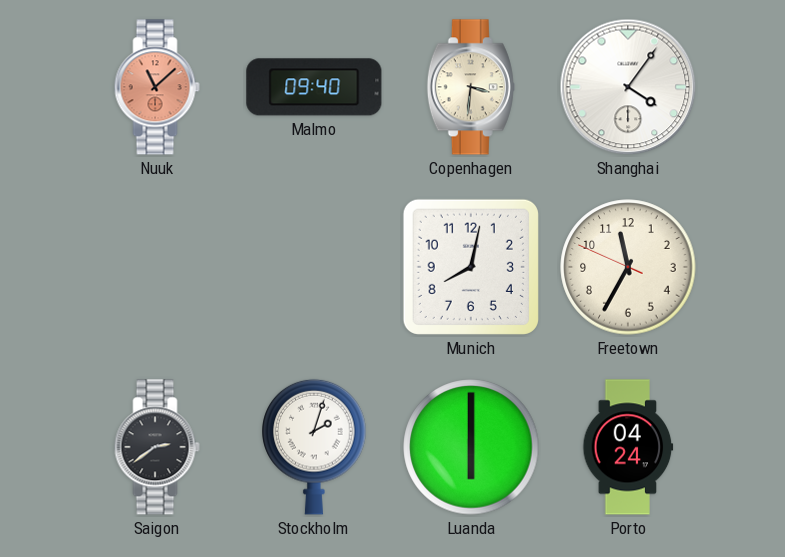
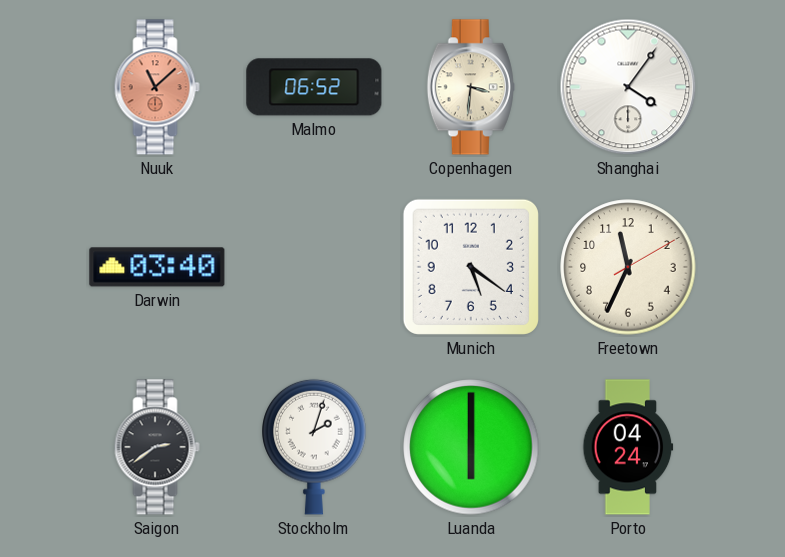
Malmo: 09:40 -> 06:52 (314, 87)
Darwin: none -> 03:40 (157, 267)
Munich: 8:02 -> 5:21 (471, 267)
Freetown: 11:34:49 -> 11:34:10 (628, 267)
